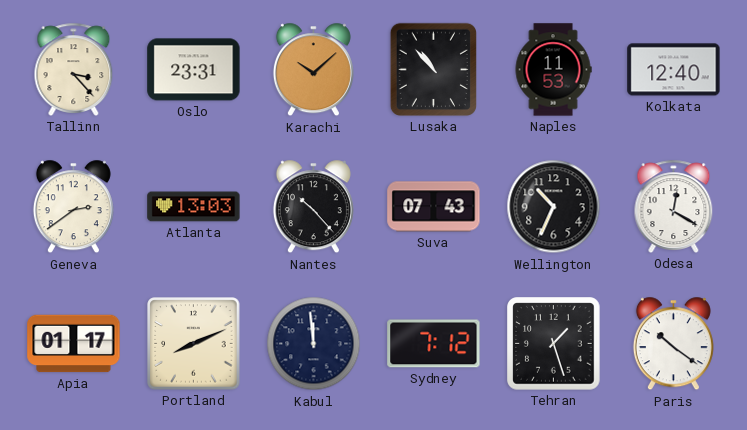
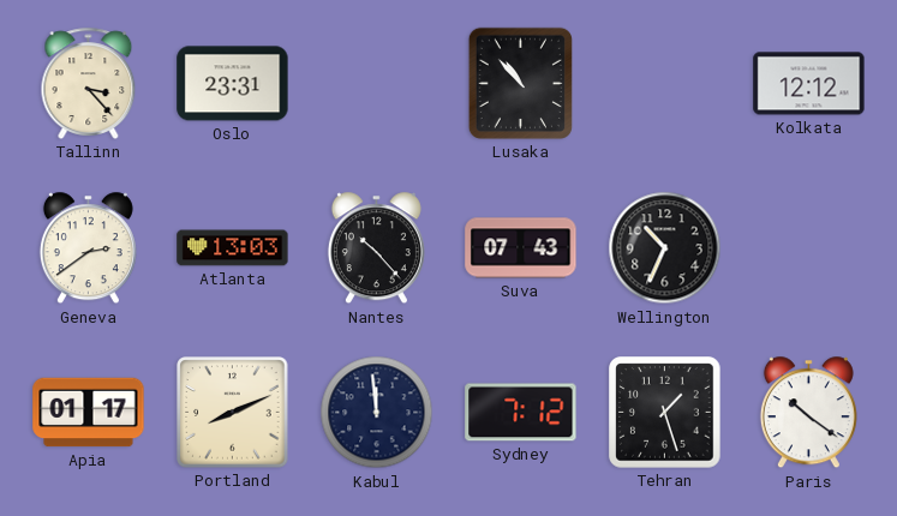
Karachi: 10:08 -> none (313, 70)
Naples: 11:53 -> none (553, 70)
Kolkata: 12:40 -> 12:12 (809, 84)
Odesa: 12:20 -> none (674, 206)
